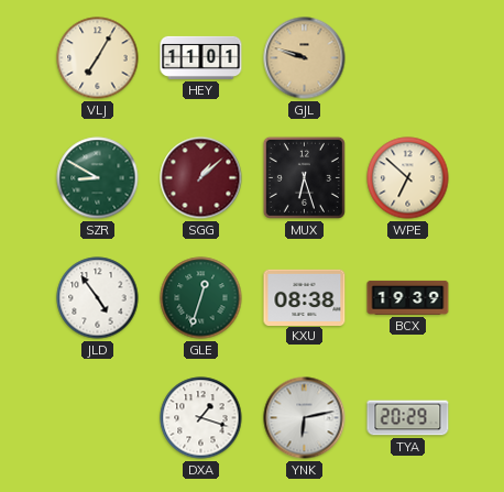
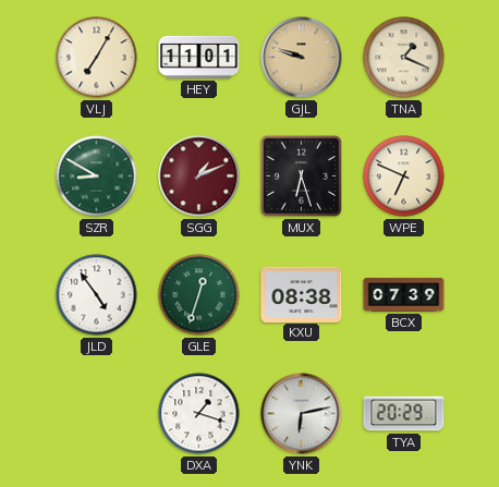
TNA: none -> 1:19 (404, 58)
SGG: 1:08 -> 1:11 (199, 176)
WPE: 6:52 -> 6:49 (404, 176)
BCX: 19:39 -> 07:39 (404, 294)
